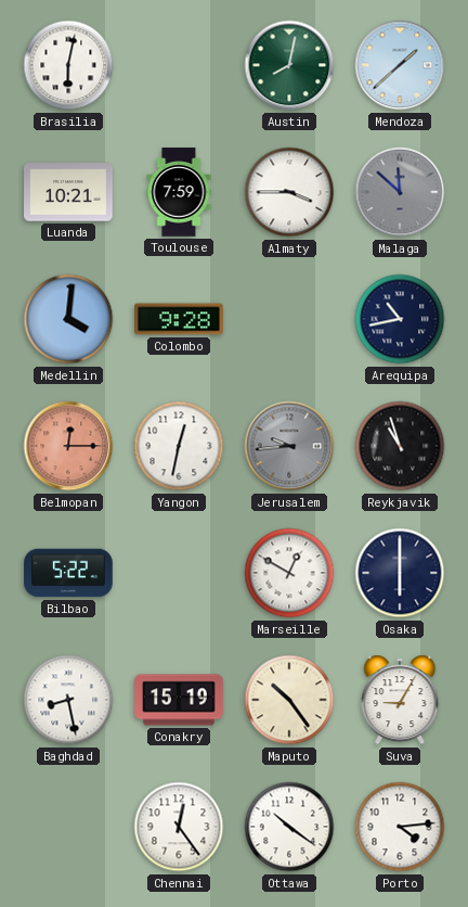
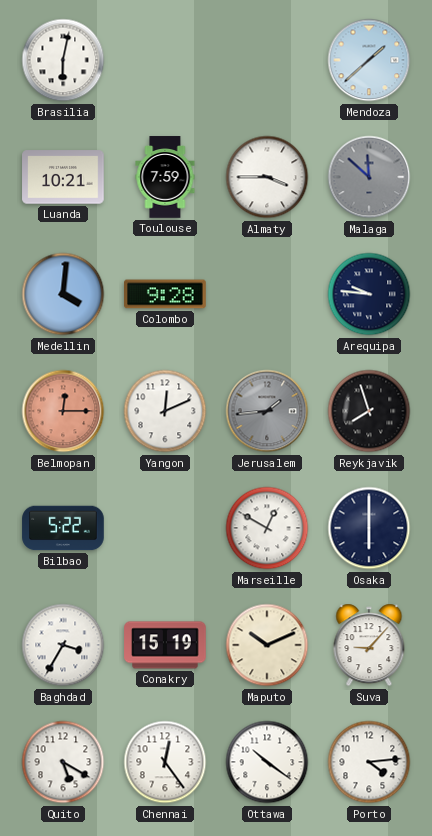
Austin: 8:02 -> none (289, 65)
Arequipa: 10:43 -> 9:46 (369, 294)
Yangon: 12:32 -> 12:11 (165, 411)
Jerusalem: 9:44 -> 1:44 (267, 411)
Reykjavik: 10:57 -> 7:57 (369, 411)
Baghdad: 8:28 -> 3:35 (63, 645)
Maputo: 10:24 -> 10:11 (267, 645)
Suva: 9:05 -> 9:07 (369, 645)
Quito: none -> 5:20 (63, 762)
